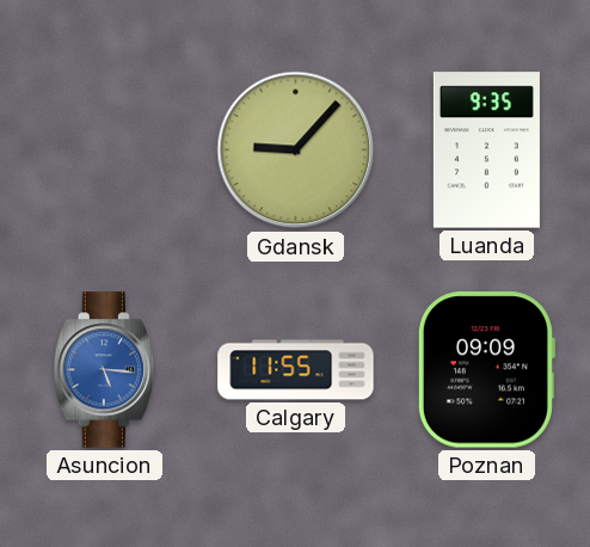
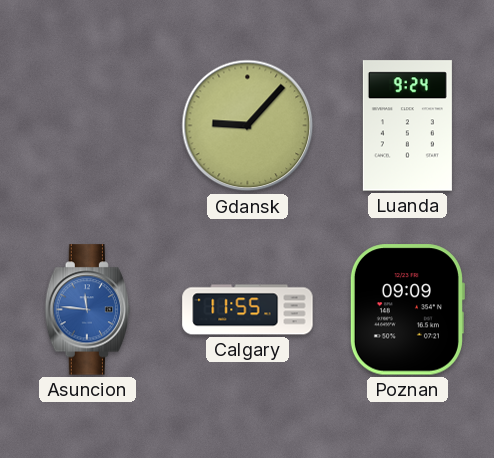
Luanda: 9:35 -> 9:24 (407, 126)
Asuncion: 5:16 -> 11:46 (88, 310)
